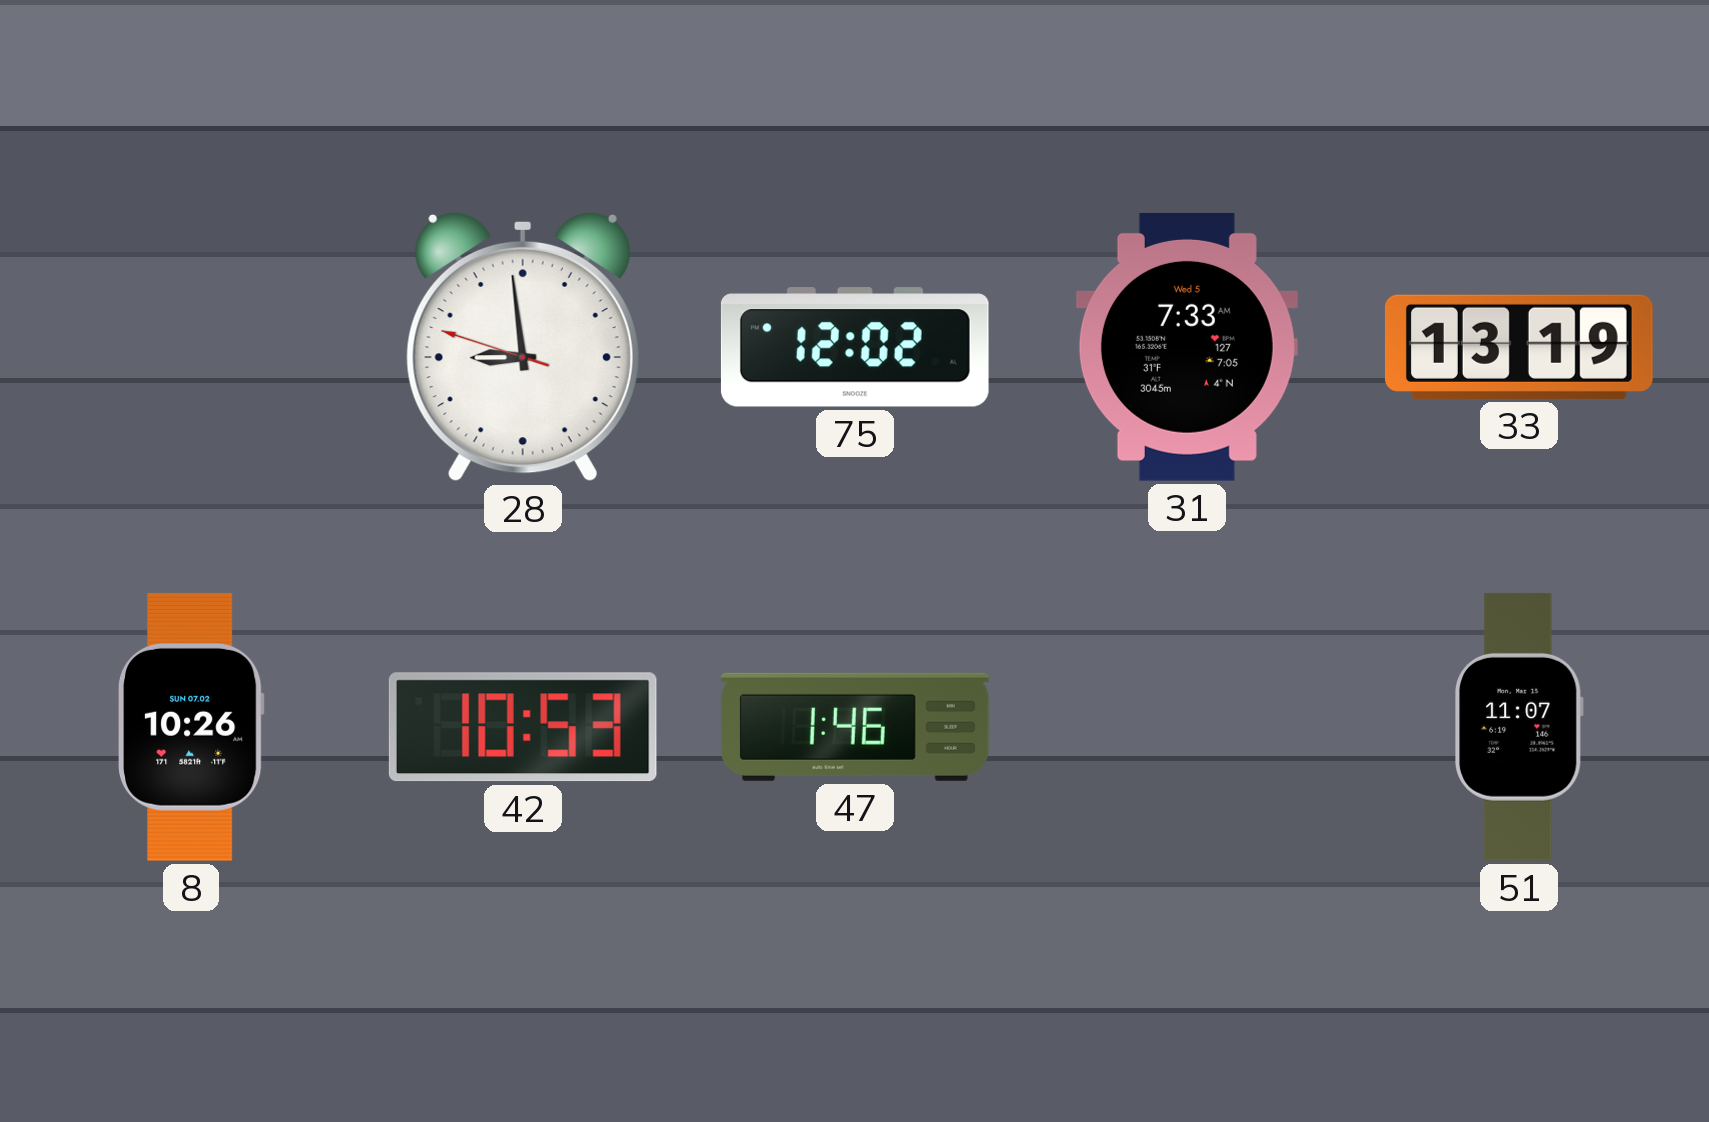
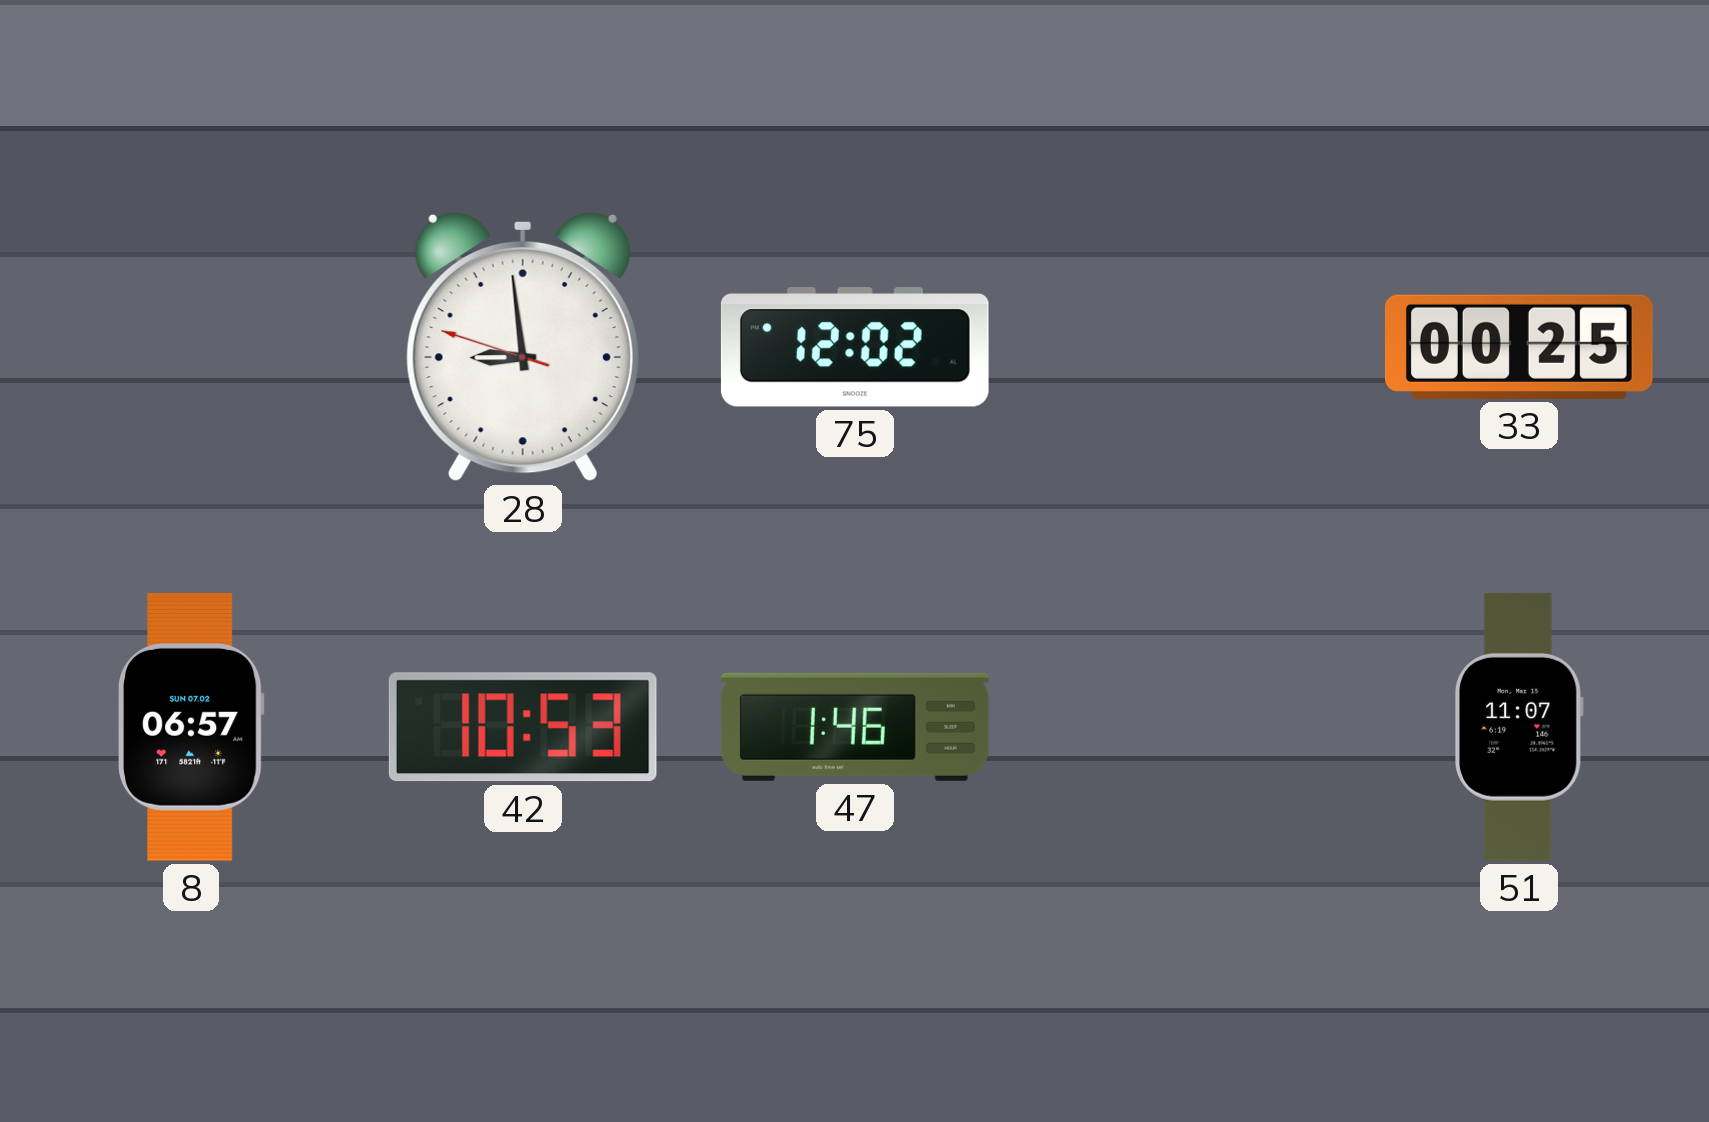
31: 7:33 -> none (1187, 347)
33: 13:19 -> 00:25 (1519, 347)
8: 10:26 -> 06:57 (191, 727)
